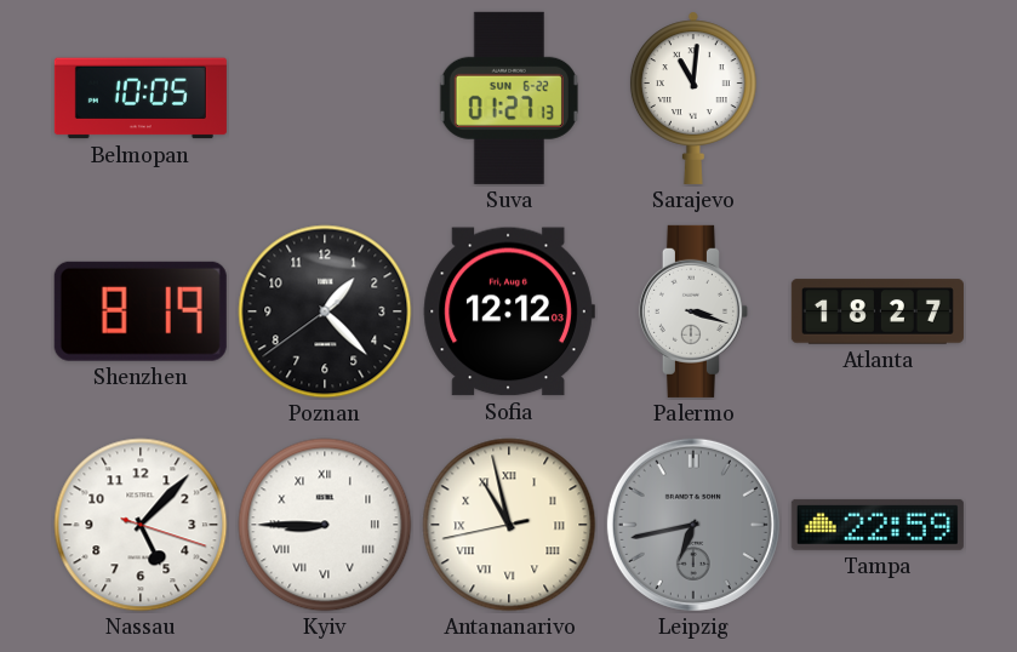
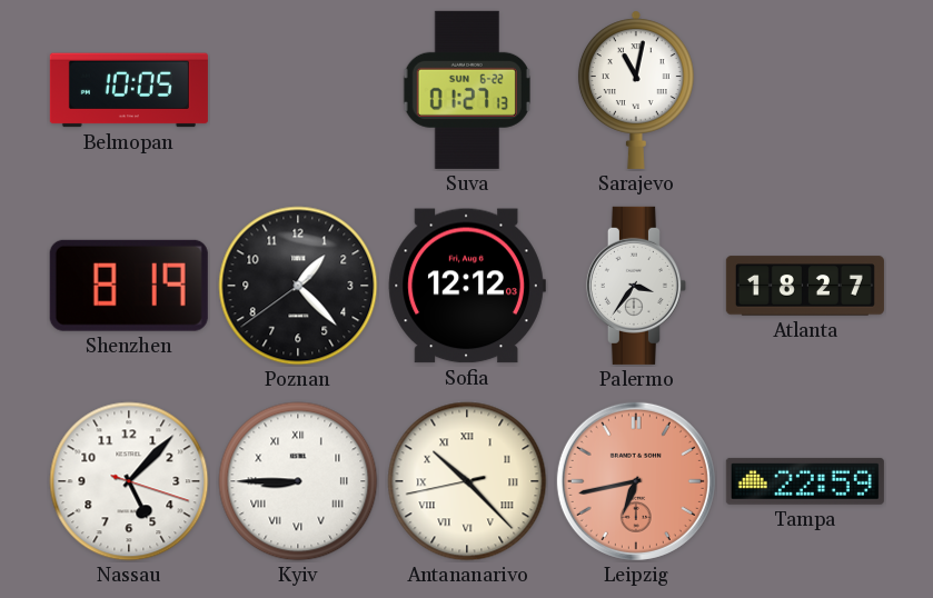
Sarajevo: 11:01 -> 11:02 (636, 90)
Palermo: 3:18 -> 3:36 (636, 286)
Antananarivo: 10:57 -> 10:22 (467, 481)
Leipzig dial: grey -> salmon (636, 481)
